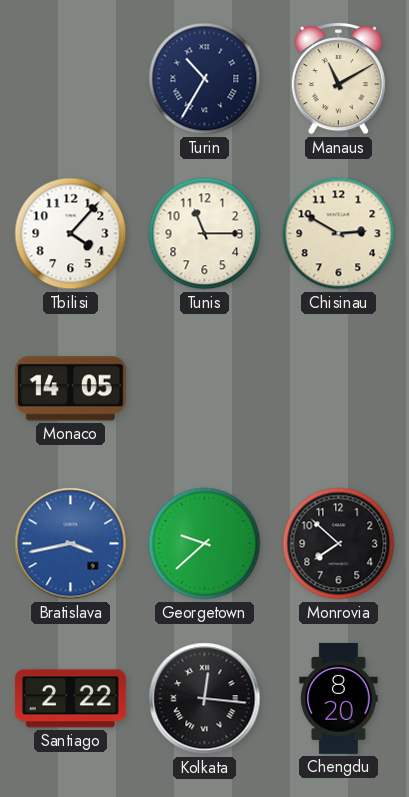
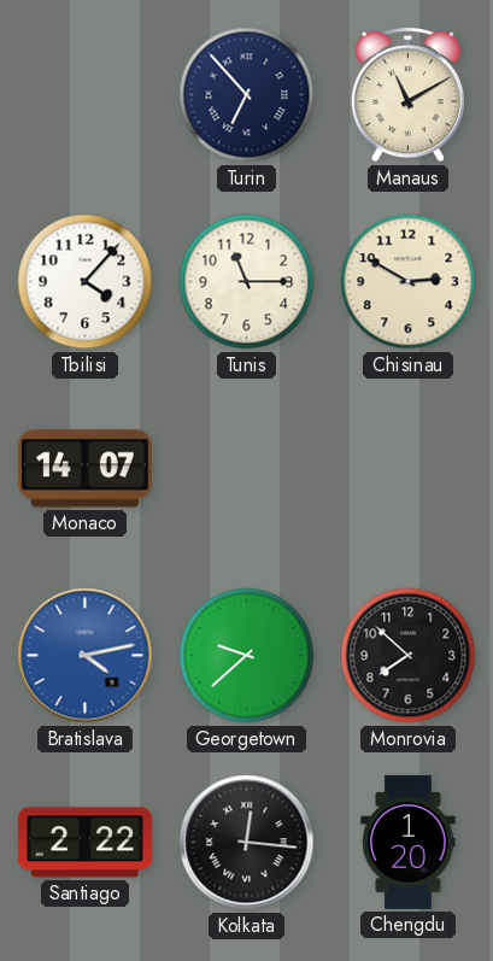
Turin: 10:35 -> 6:53 (247, 95)
Monaco: 14:05 -> 14:07 (84, 469)
Bratislava: 3:43 -> 4:13 (86, 656)
Chengdu: 8:20 -> 1:20 (409, 842)
